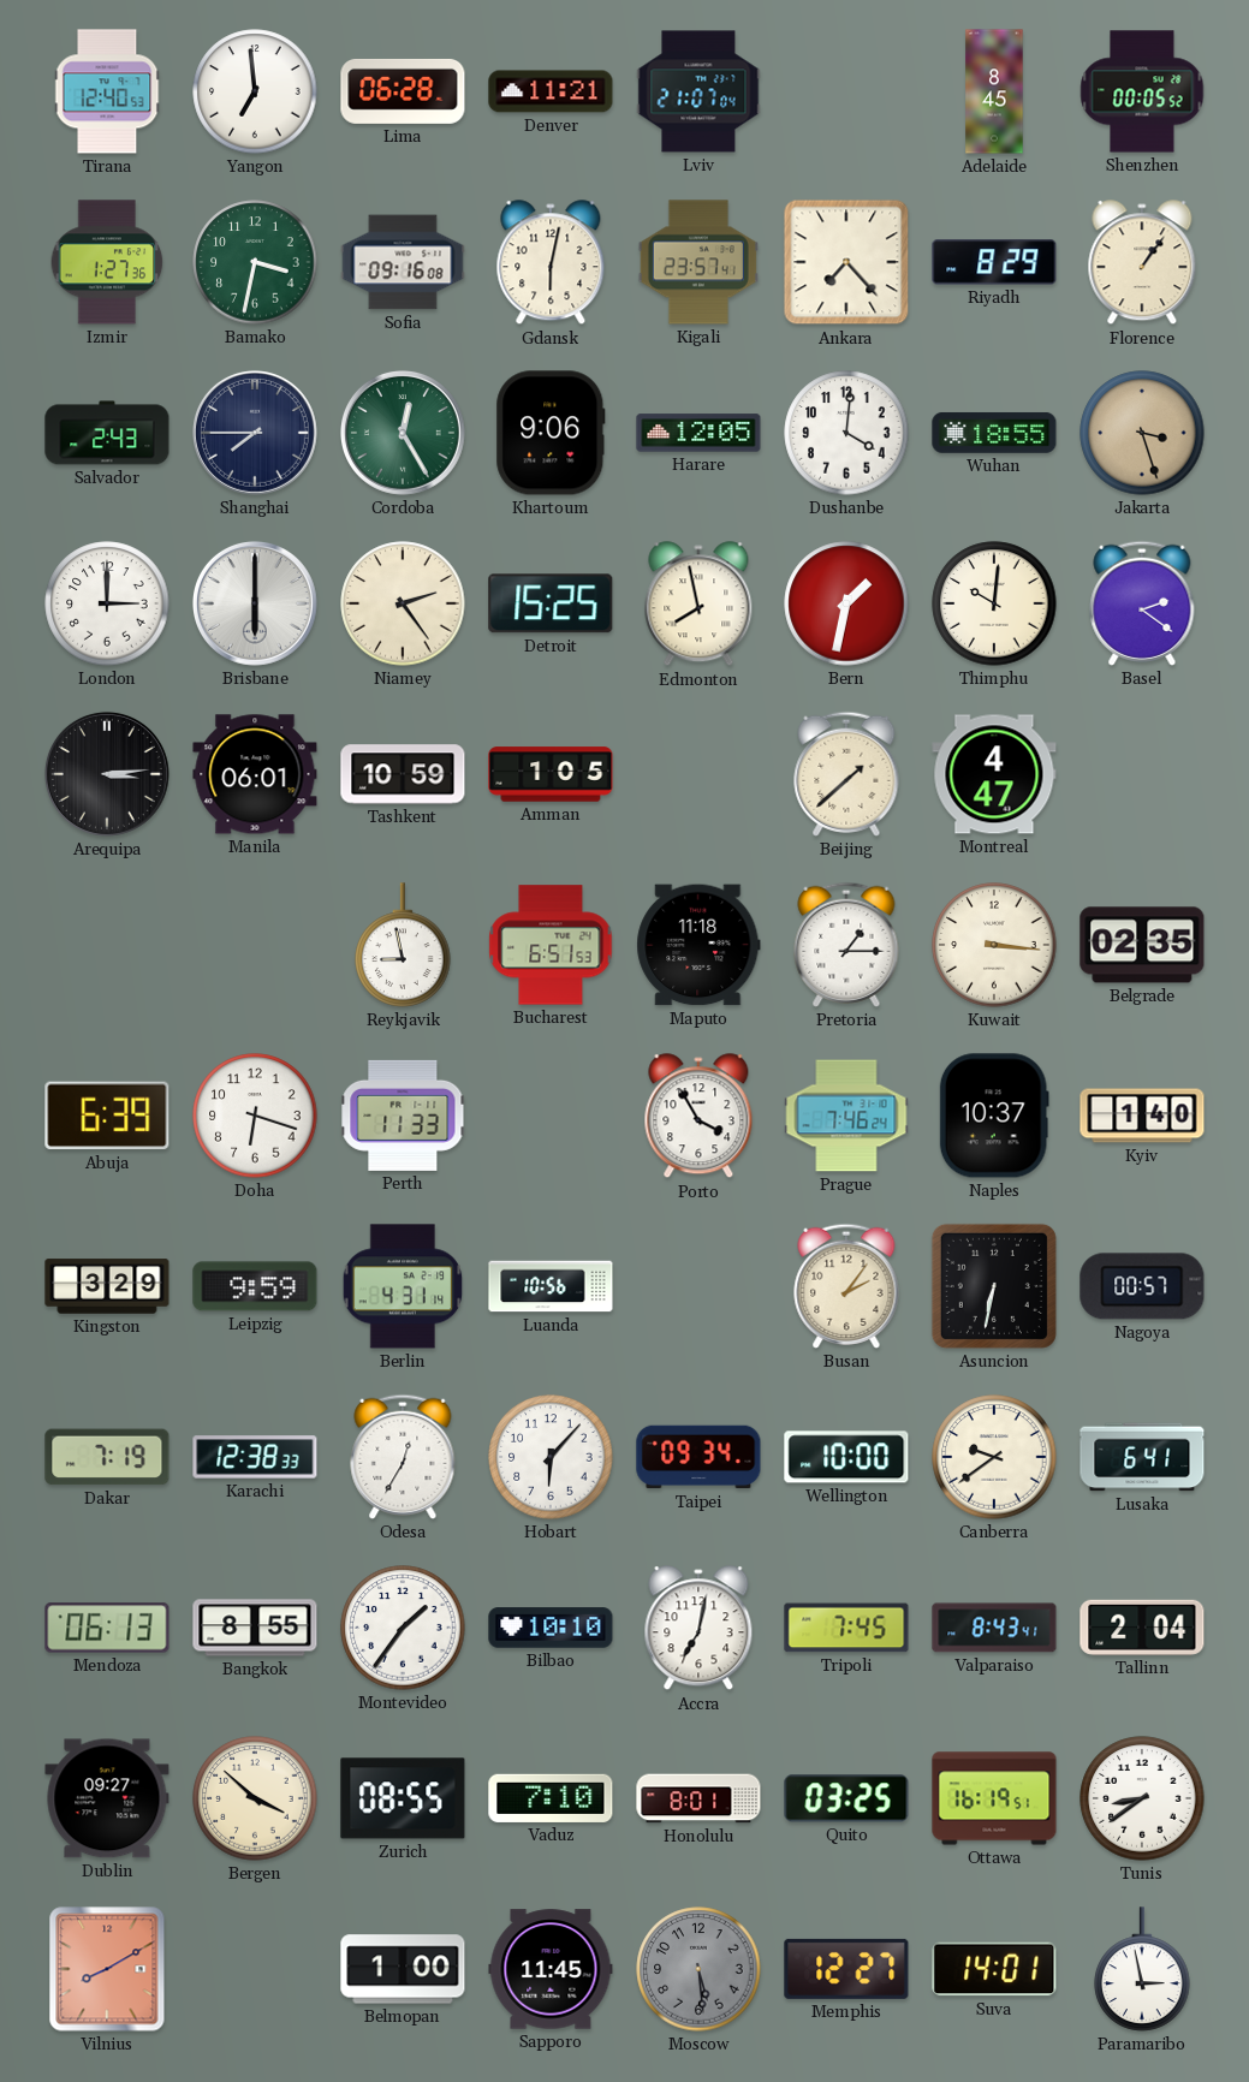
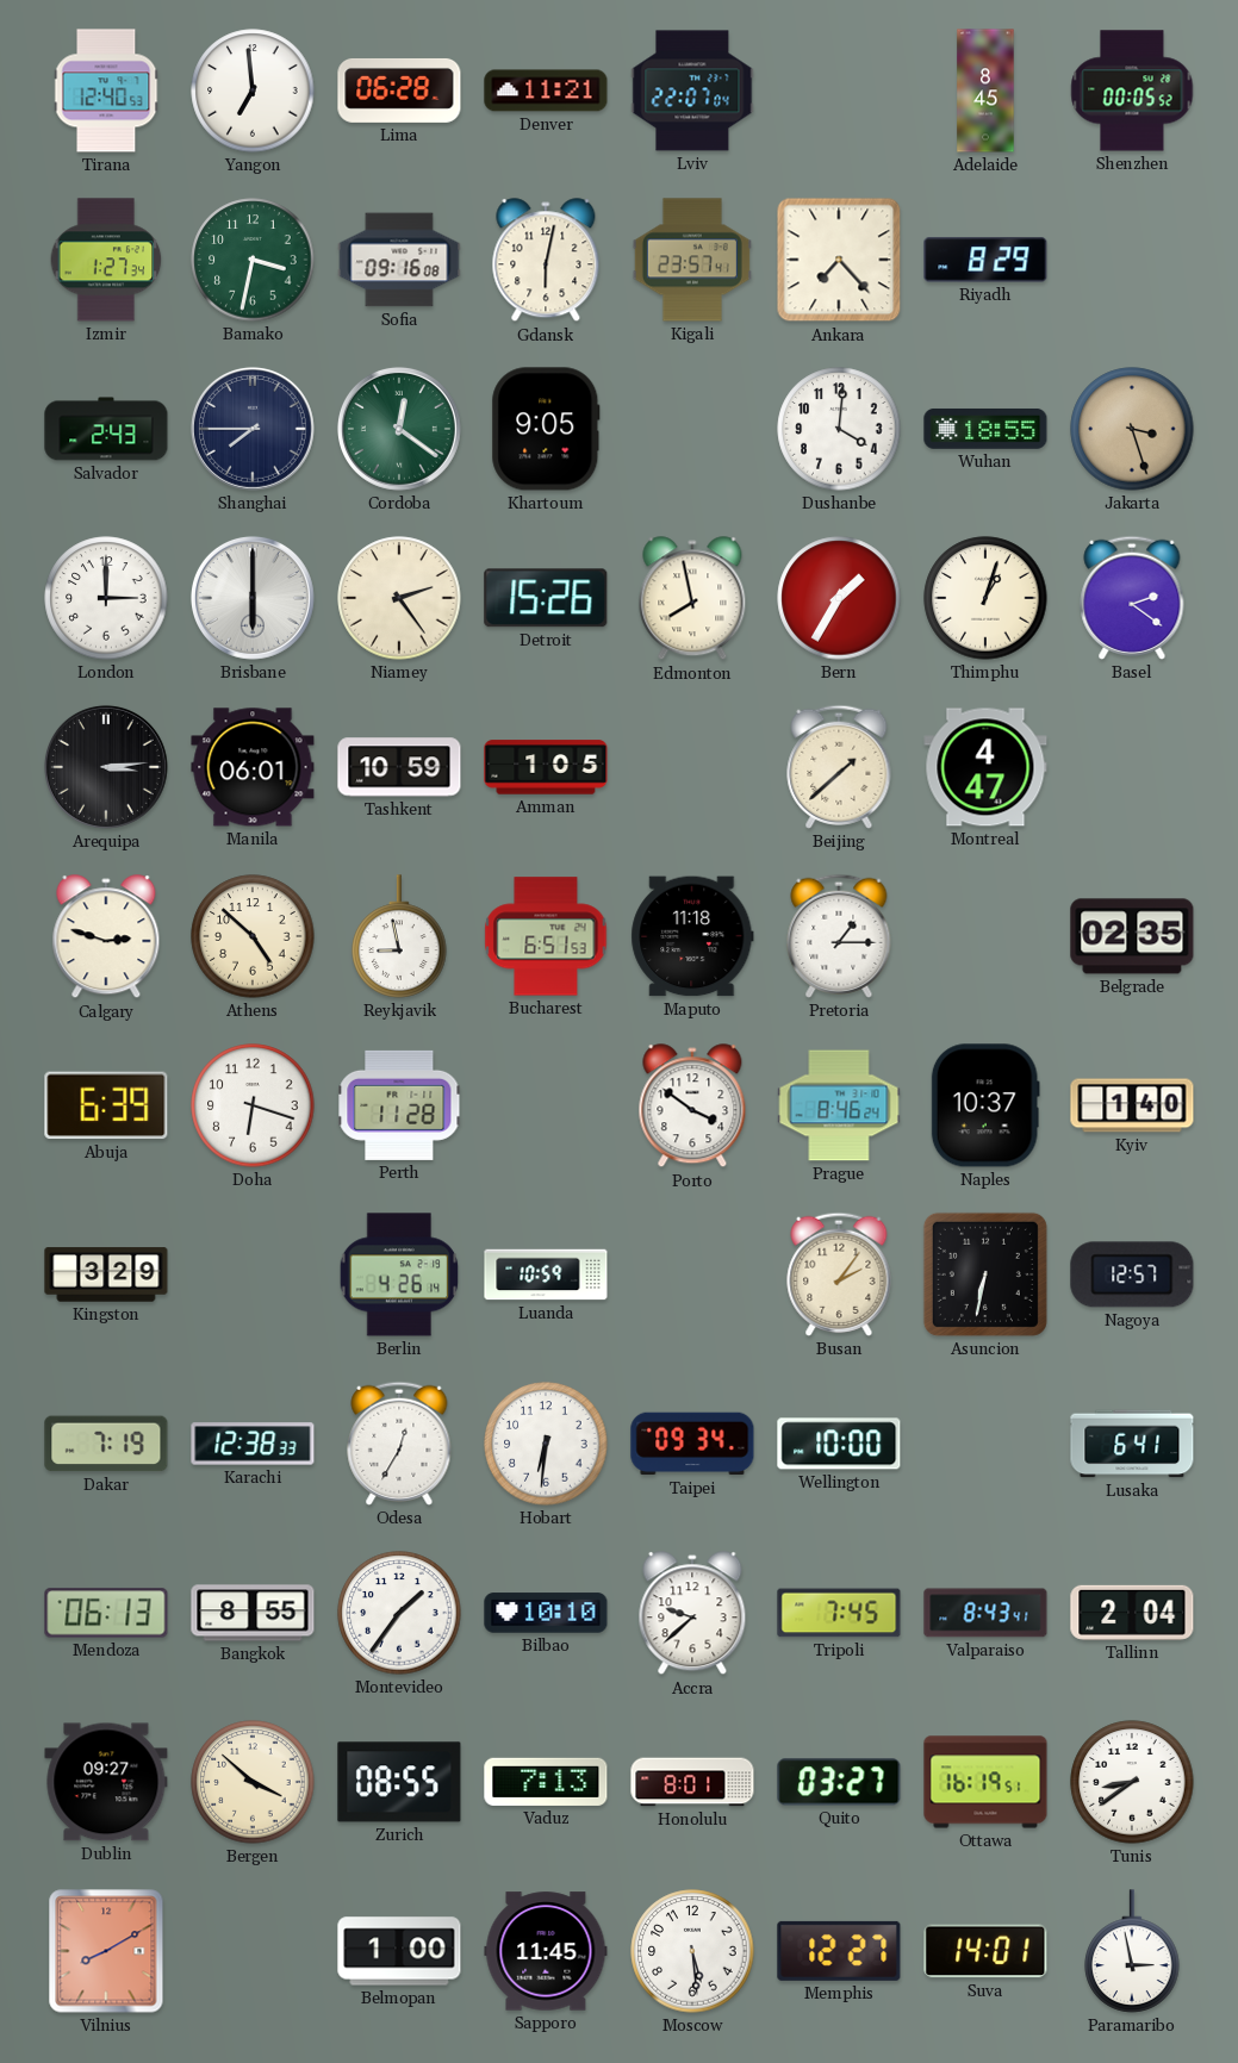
Lviv: 21:07 -> 22:07 (692, 91)
Izmir: 1:27:36 -> 1:27:34 (106, 260)
Florence: 1:06 -> none (1142, 263)
Cordoba: 12:25 -> 12:21 (399, 429)
Khartoum: 9:06 -> 9:05 (546, 429)
Harare: 12:05 -> none (698, 433)
Detroit: 15:25 -> 15:26 (546, 598)
Bern: 1:32 -> 1:35 (839, 598)
Thimphu: 10:01 -> 1:03 (985, 598)
Calgary: none -> 2:48 (106, 937)
Athens: none -> 4:52 (253, 936)
Kuwait: 3:16 -> none (994, 945)
Perth: 11:33 -> 11:28 (399, 1105)
Porto: 3:55 -> 3:51 (692, 1107)
Prague: 7:46 -> 8:46 (839, 1105)
Leipzig: 9:59 -> none (255, 1286)
Berlin: 4:31 -> 4:26 (399, 1274)
Luanda: 10:56 -> 10:59 (546, 1274)
Nagoya: 00:57 -> 12:57 (1132, 1274)
Hobart: 6:07 -> 6:31 (546, 1444)
Canberra: 9:39 -> none (994, 1457)
Accra: 7:02 -> 9:38 (692, 1614)
Vaduz: 7:10 -> 7:13 (546, 1782)
Quito: 03:25 -> 03:27 (839, 1782)
Moscow dial: grey -> white (692, 1951)
